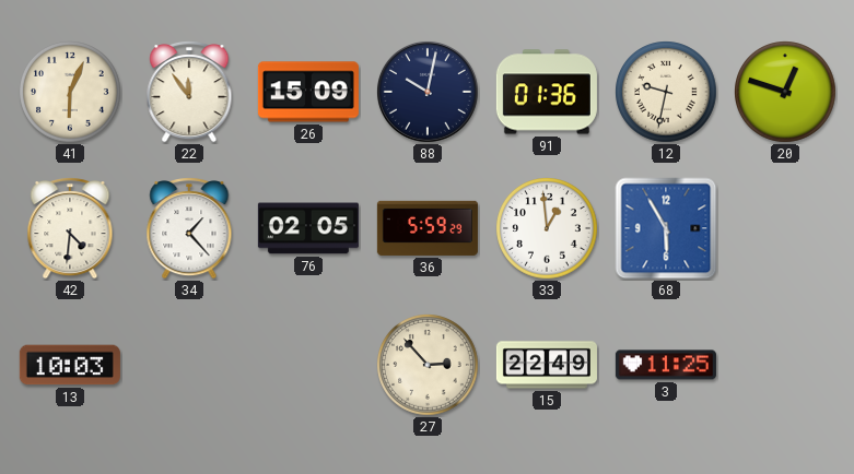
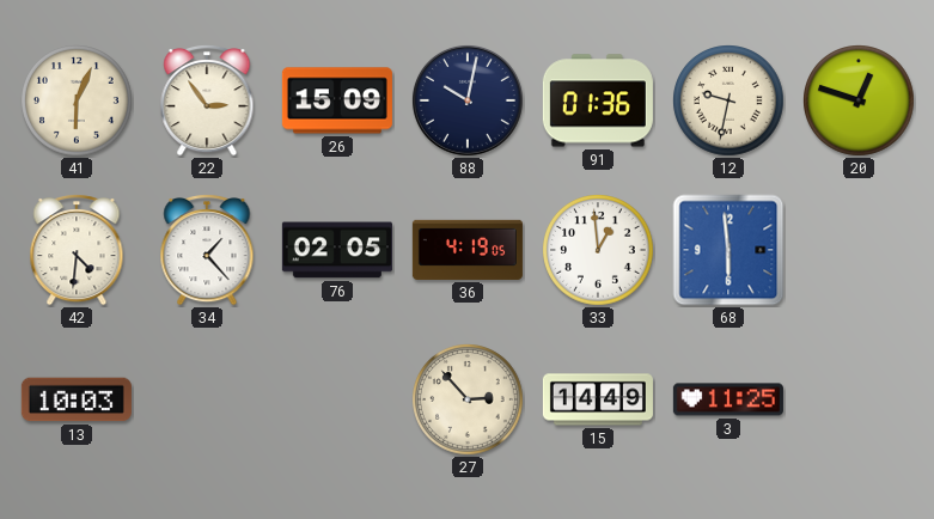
22: 11:54 -> 2:54 (207, 102)
36: 5:59 -> 4:19 (468, 250)
68: 5:55 -> 5:59 (728, 250)
15: 22:49 -> 14:49 (598, 399)
